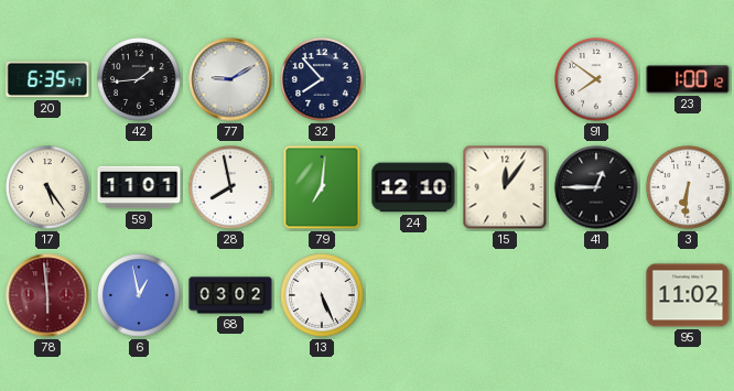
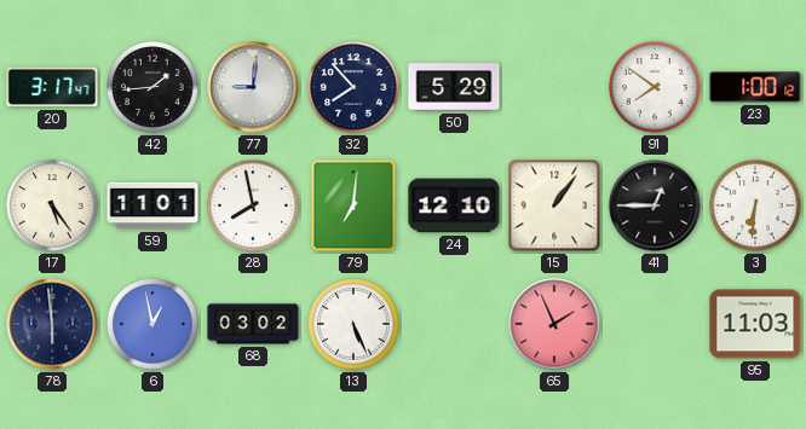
20: 6:35 -> 3:17 (52, 87)
77: 9:10 -> 9:01 (253, 87)
50: none -> 5:29 (454, 87)
15: 12:06 -> 1:06 (554, 205)
78 dial: burgundy -> navy (52, 324)
65: none -> 1:56 (554, 324)
95: 11:02 -> 11:03 (755, 324)
